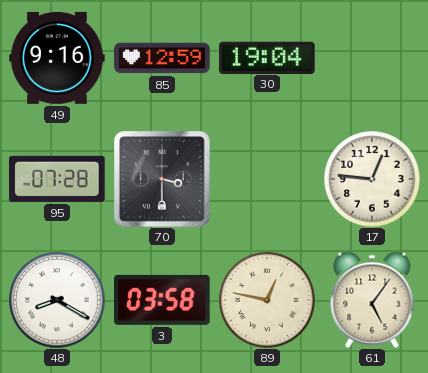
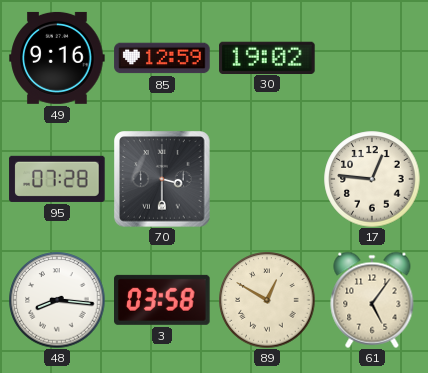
30: 19:04 -> 19:02 (267, 57)
48: 8:20 -> 8:16 (57, 300)
89: 12:47 -> 12:50 (267, 300)
